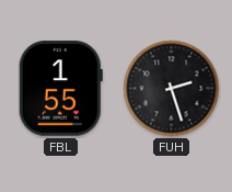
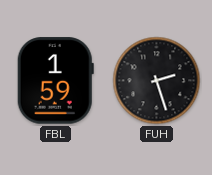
FBL: 1:55 -> 1:59 (55, 81)
